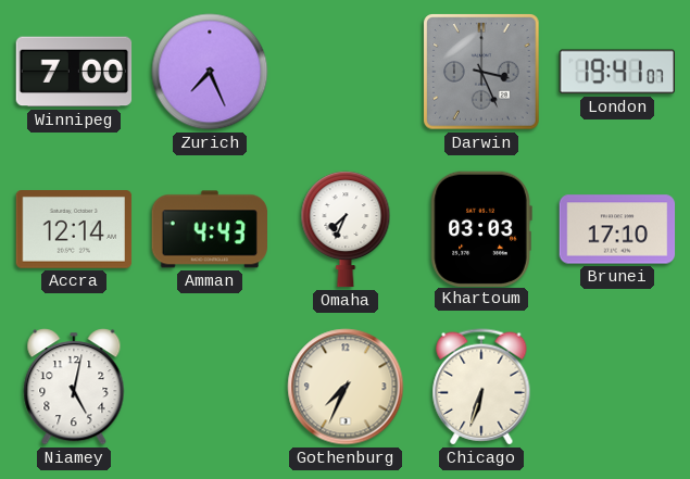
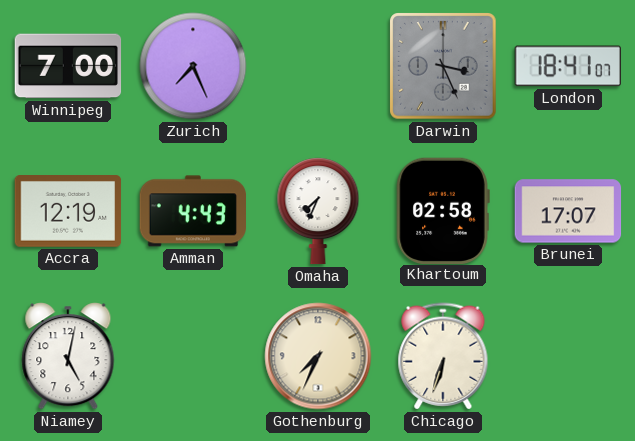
London: 19:41 -> 18:41 (567, 66)
Accra: 12:14 -> 12:19 (68, 212)
Khartoum: 03:03 -> 02:58 (443, 210)
Brunei: 17:10 -> 17:07 (568, 211)
